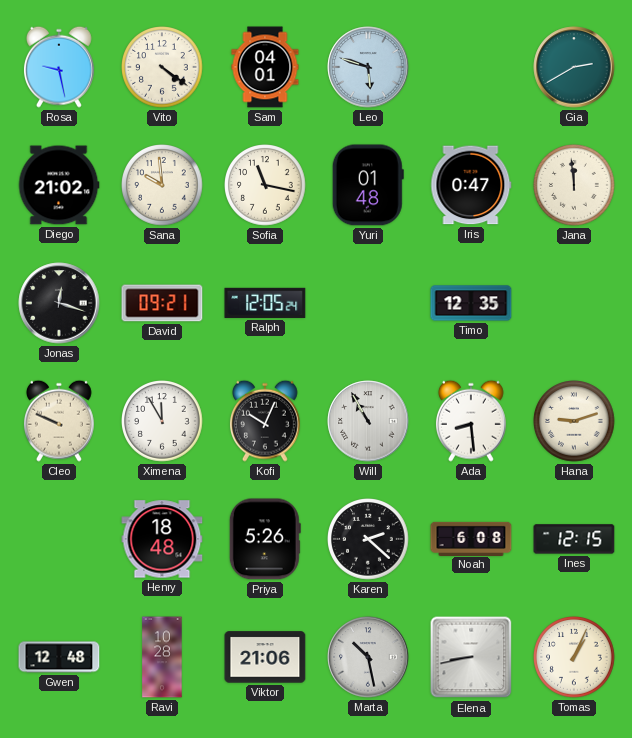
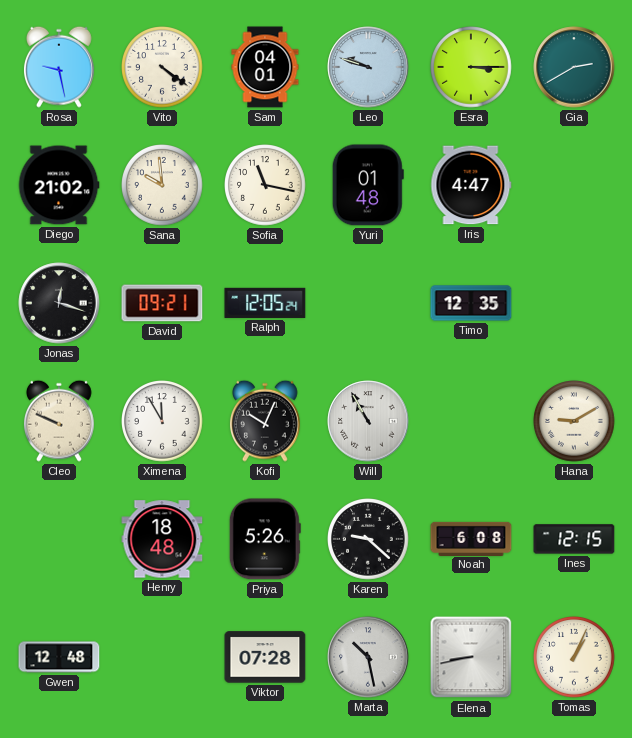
Leo: 5:48 -> 9:48 (368, 67)
Esra: none -> 3:15 (471, 67)
Iris: 0:47 -> 4:47 (471, 185)
Jana: 11:59 -> none (574, 185)
Ada: 8:29 -> none (471, 421)
Hana: 9:12 -> 9:10 (574, 421)
Karen: 2:22 -> 9:22 (368, 539)
Ravi: 10:28 -> none (162, 657)
Viktor: 21:06 -> 07:28 (265, 657)
